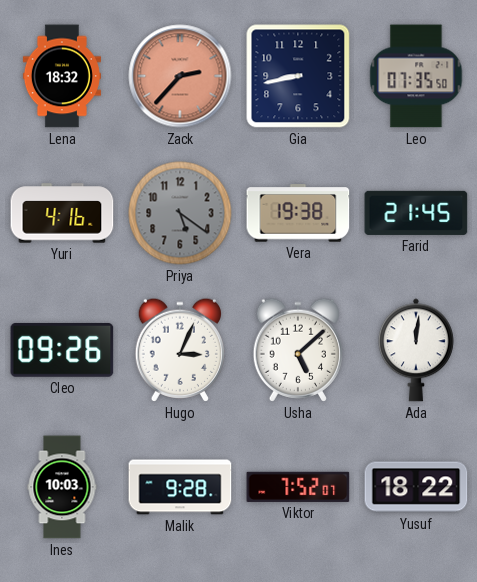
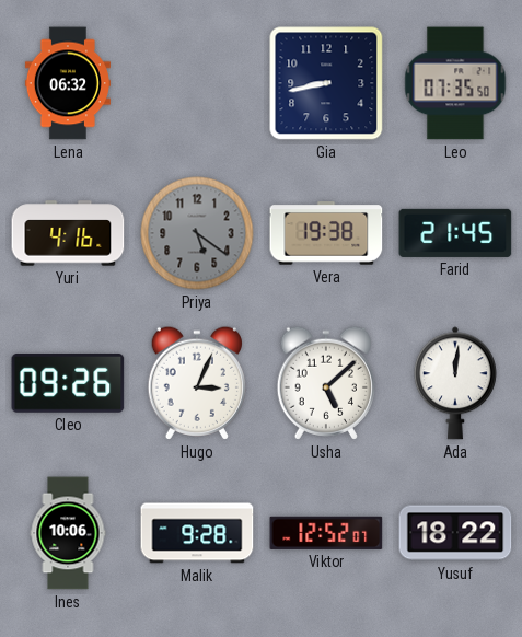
Lena: 18:32 -> 06:32 (68, 83)
Zack: 2:37 -> none (180, 76)
Ines: 10:03 -> 10:06 (68, 533)
Viktor: 7:52 -> 12:52 (326, 533)
